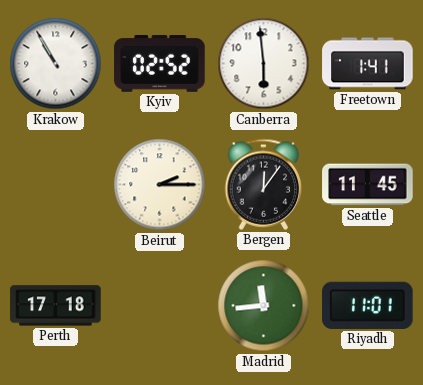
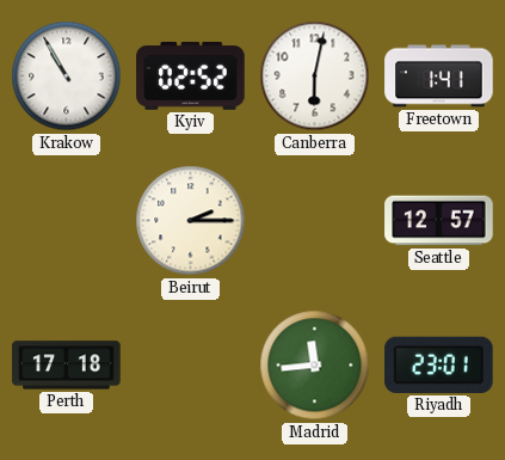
Canberra: 5:59 -> 6:02 (315, 76)
Bergen: 12:06 -> none (264, 184)
Seattle: 11:45 -> 12:57 (439, 221)
Riyadh: 11:01 -> 23:01 (439, 364)
